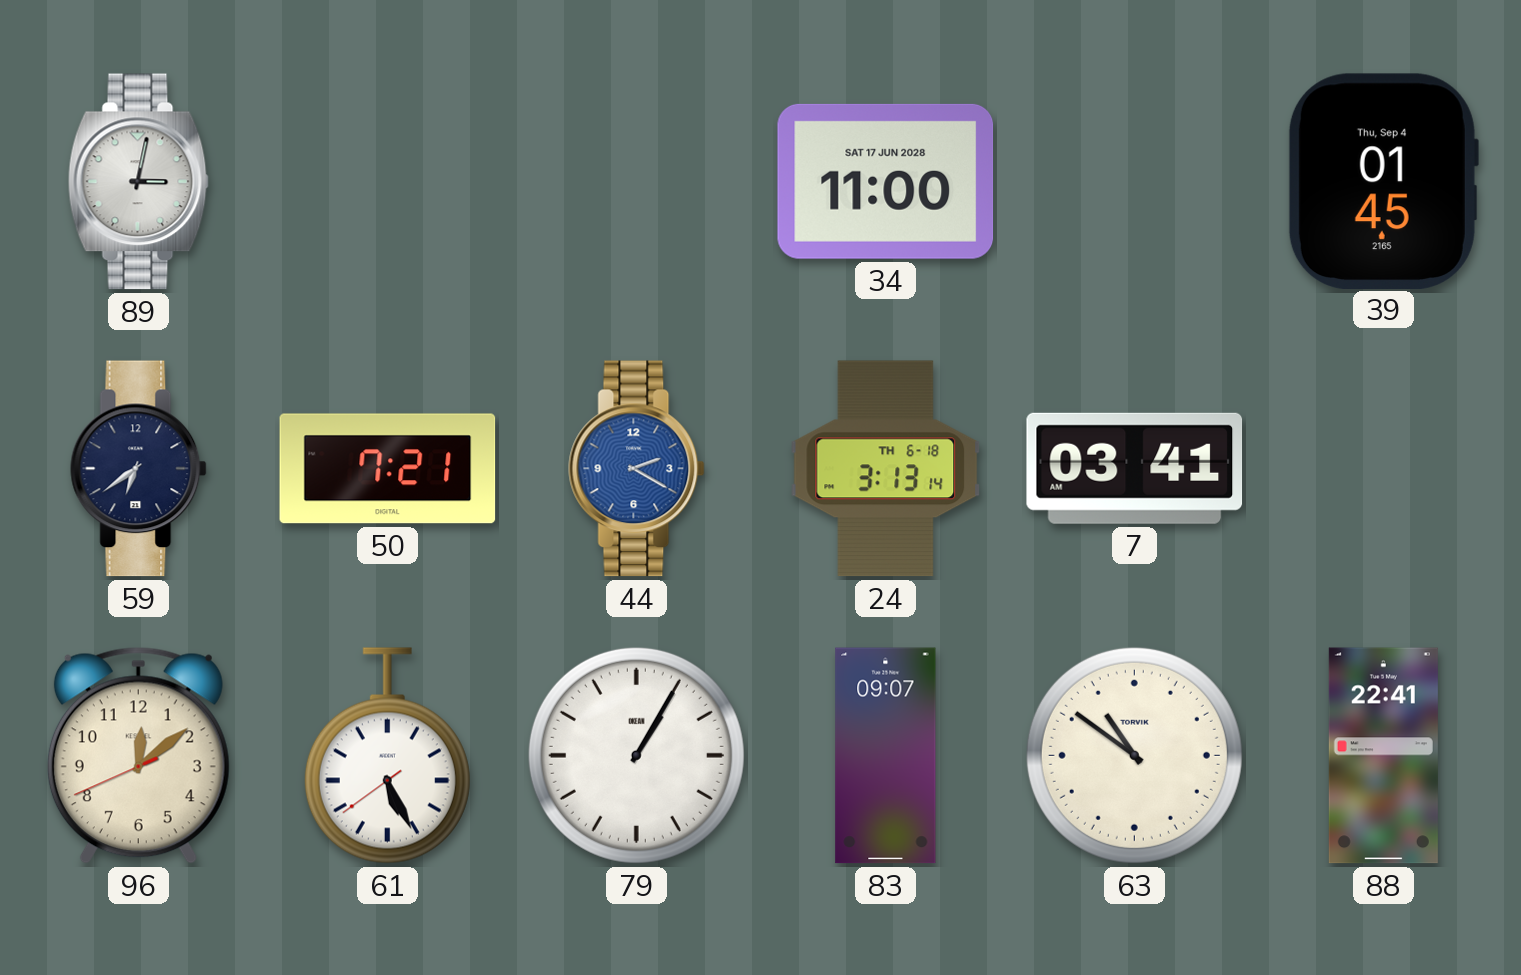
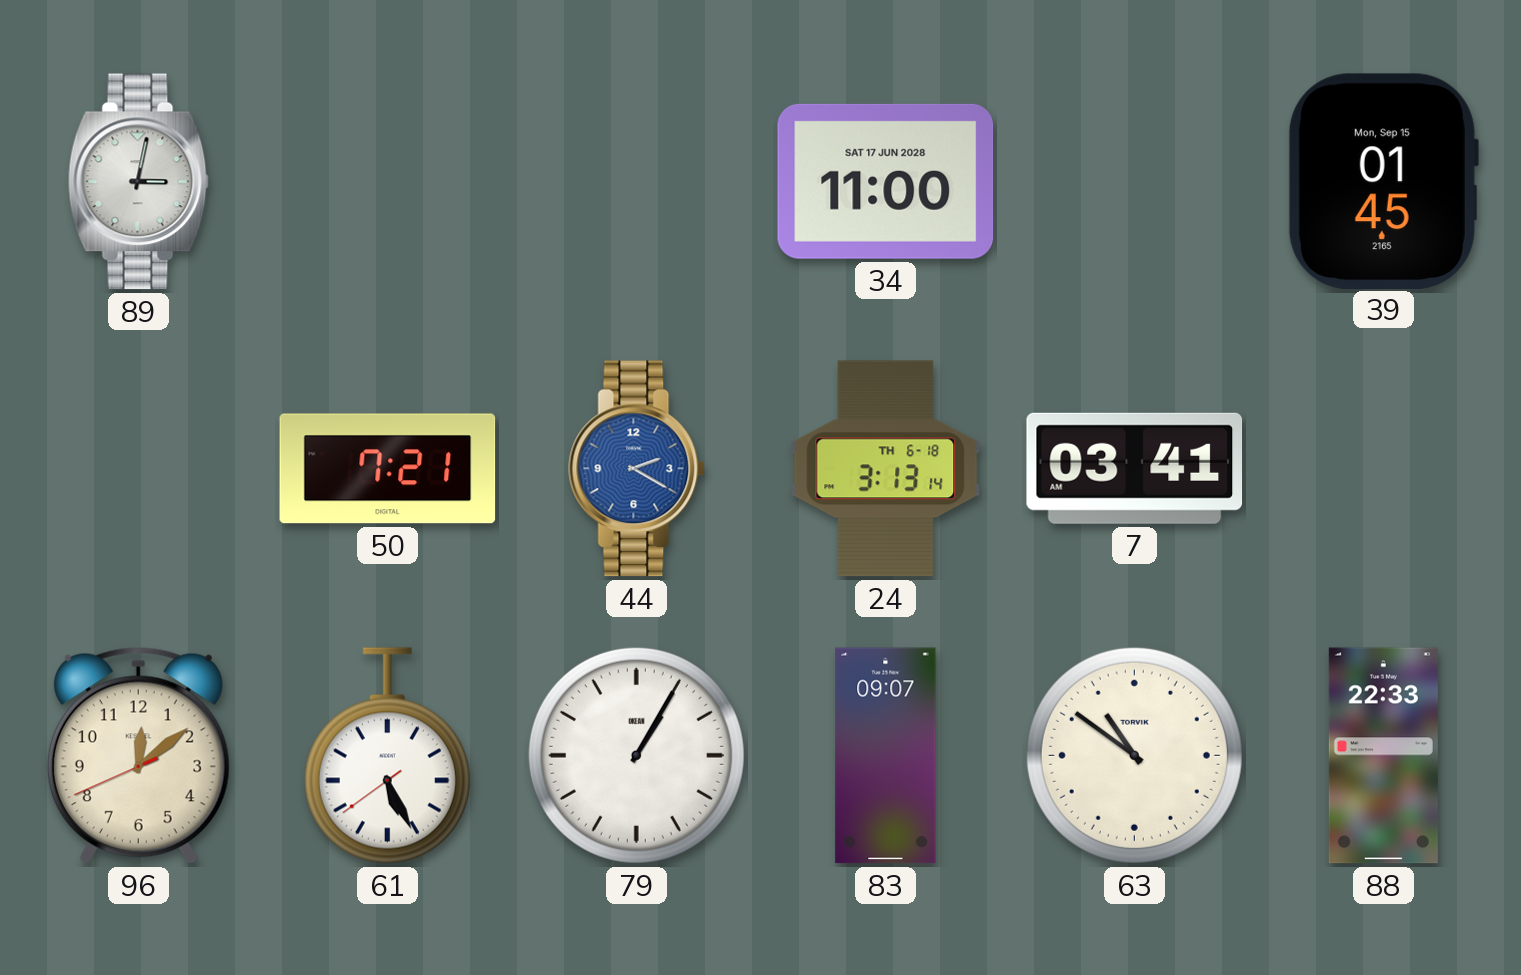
39 date: Thu, Sep 4 -> Mon, Sep 15 (1383, 181)
59: 6:39 -> none (139, 469)
88: 22:41 -> 22:33 (1383, 756)
